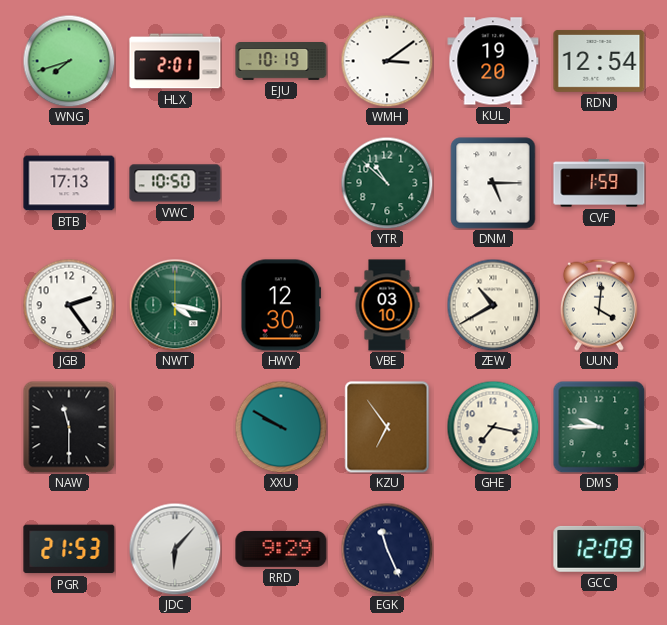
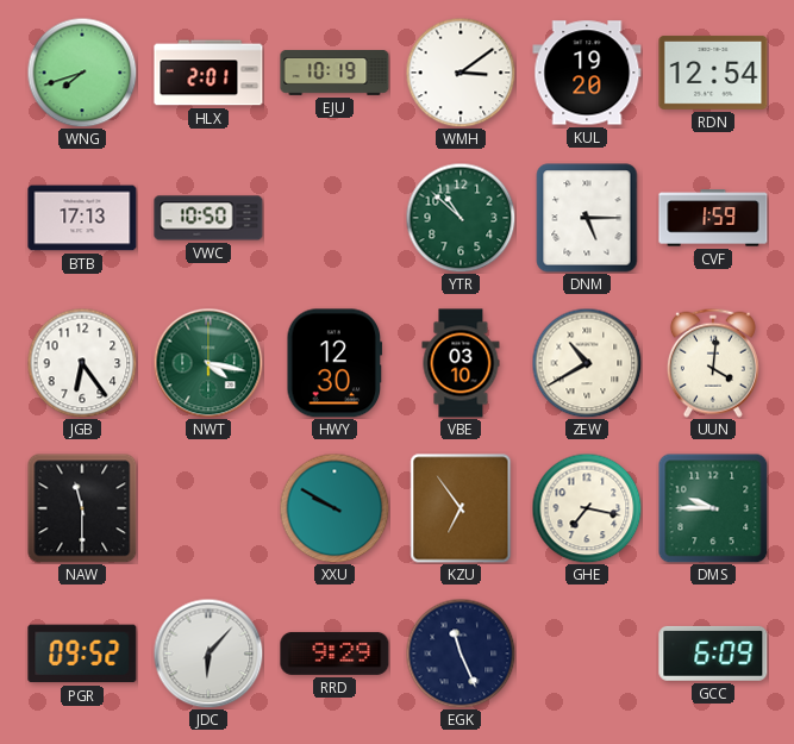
JGB: 2:24 -> 6:24 (82, 363)
PGR: 21:53 -> 09:52 (82, 654)
GCC: 12:09 -> 6:09 (713, 654)
